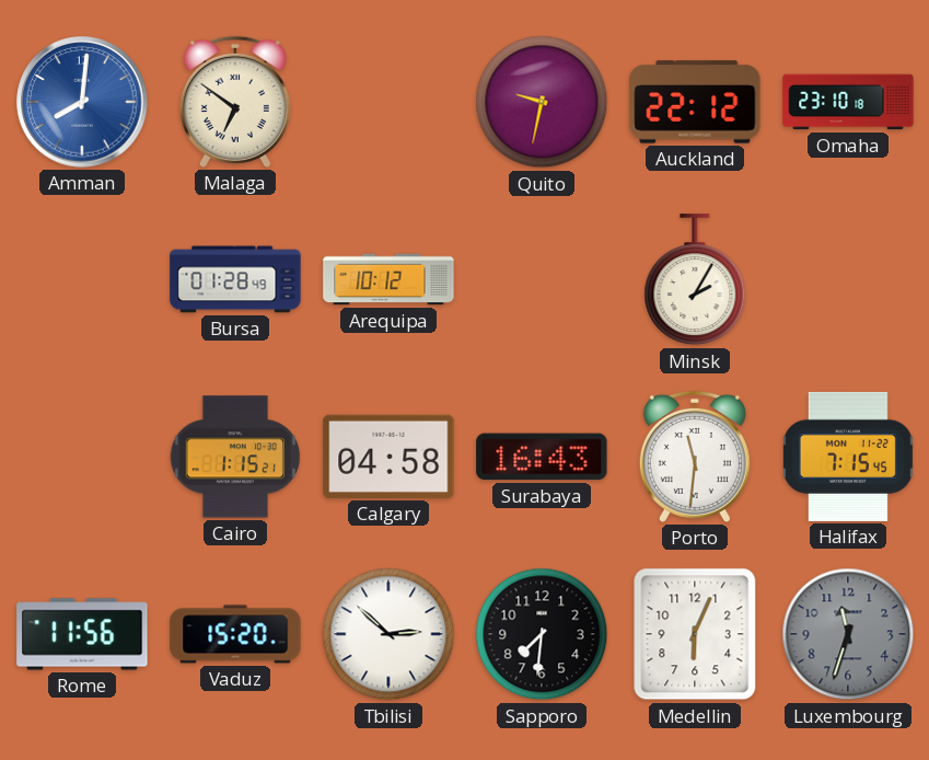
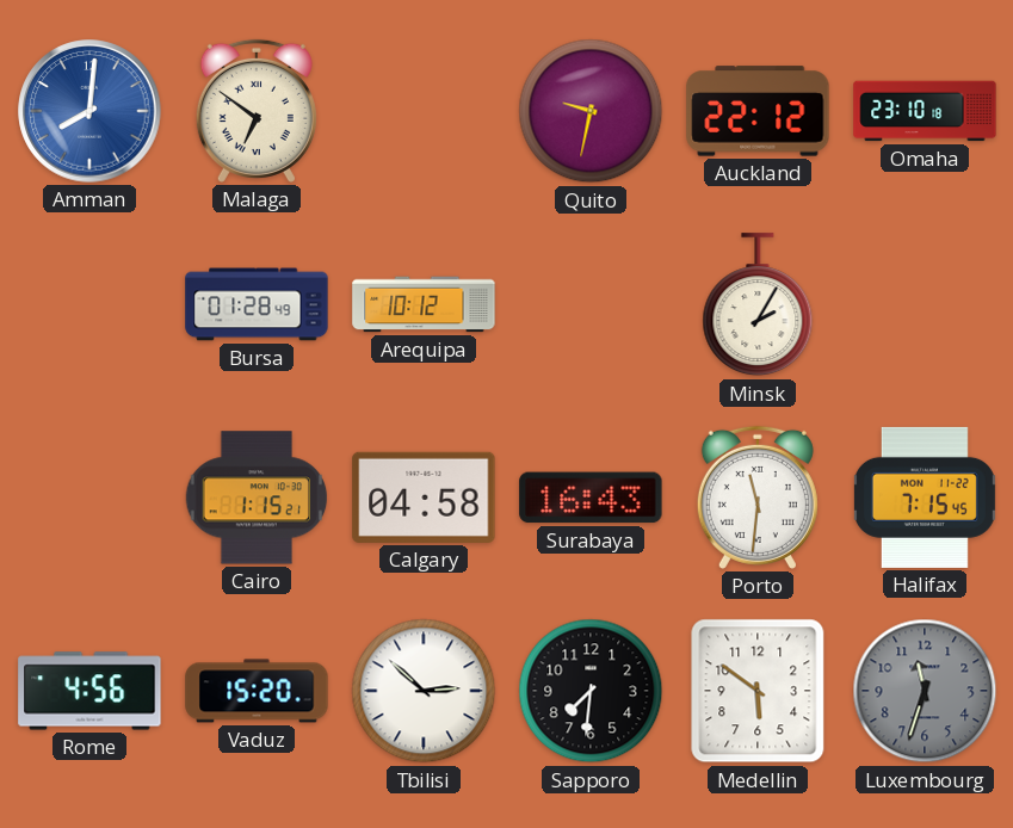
Rome: 11:56 -> 4:56 (89, 691)
Medellin: 6:04 -> 5:51 (758, 691)
